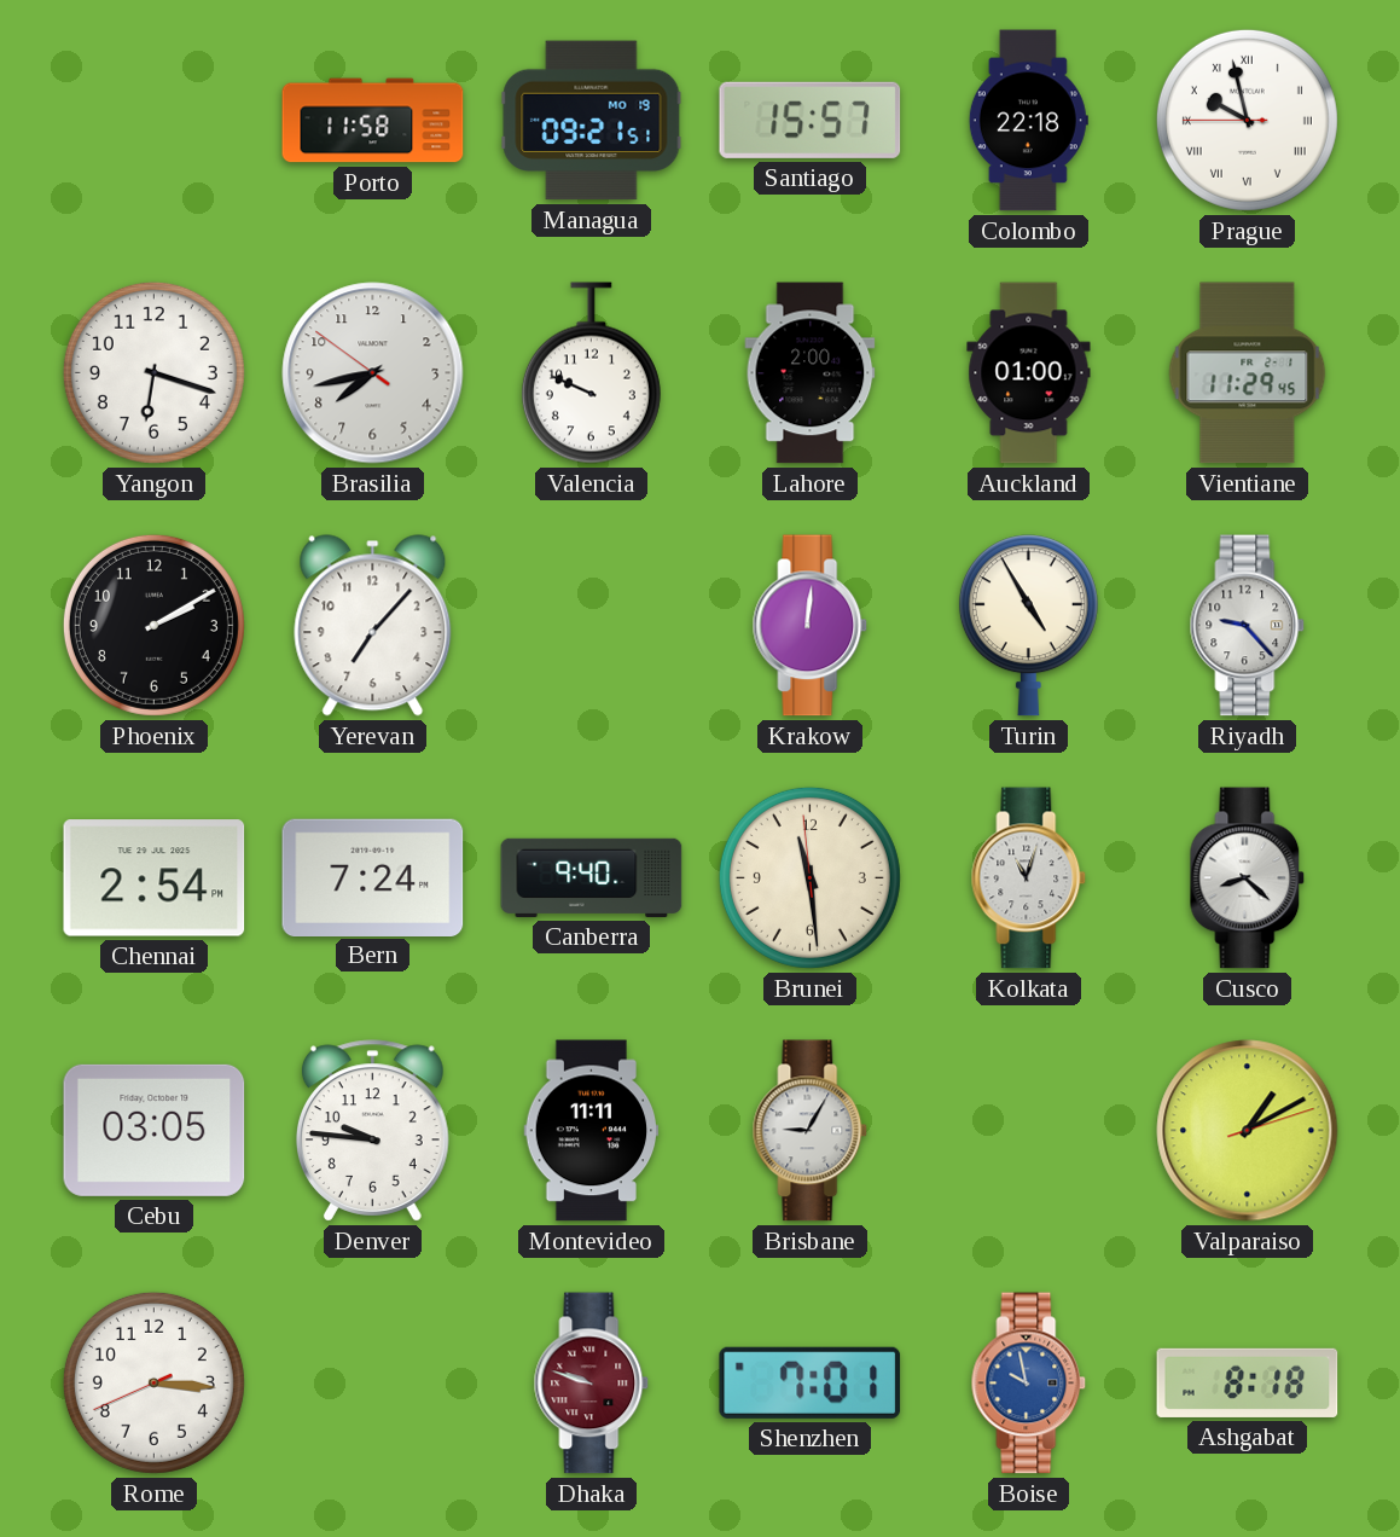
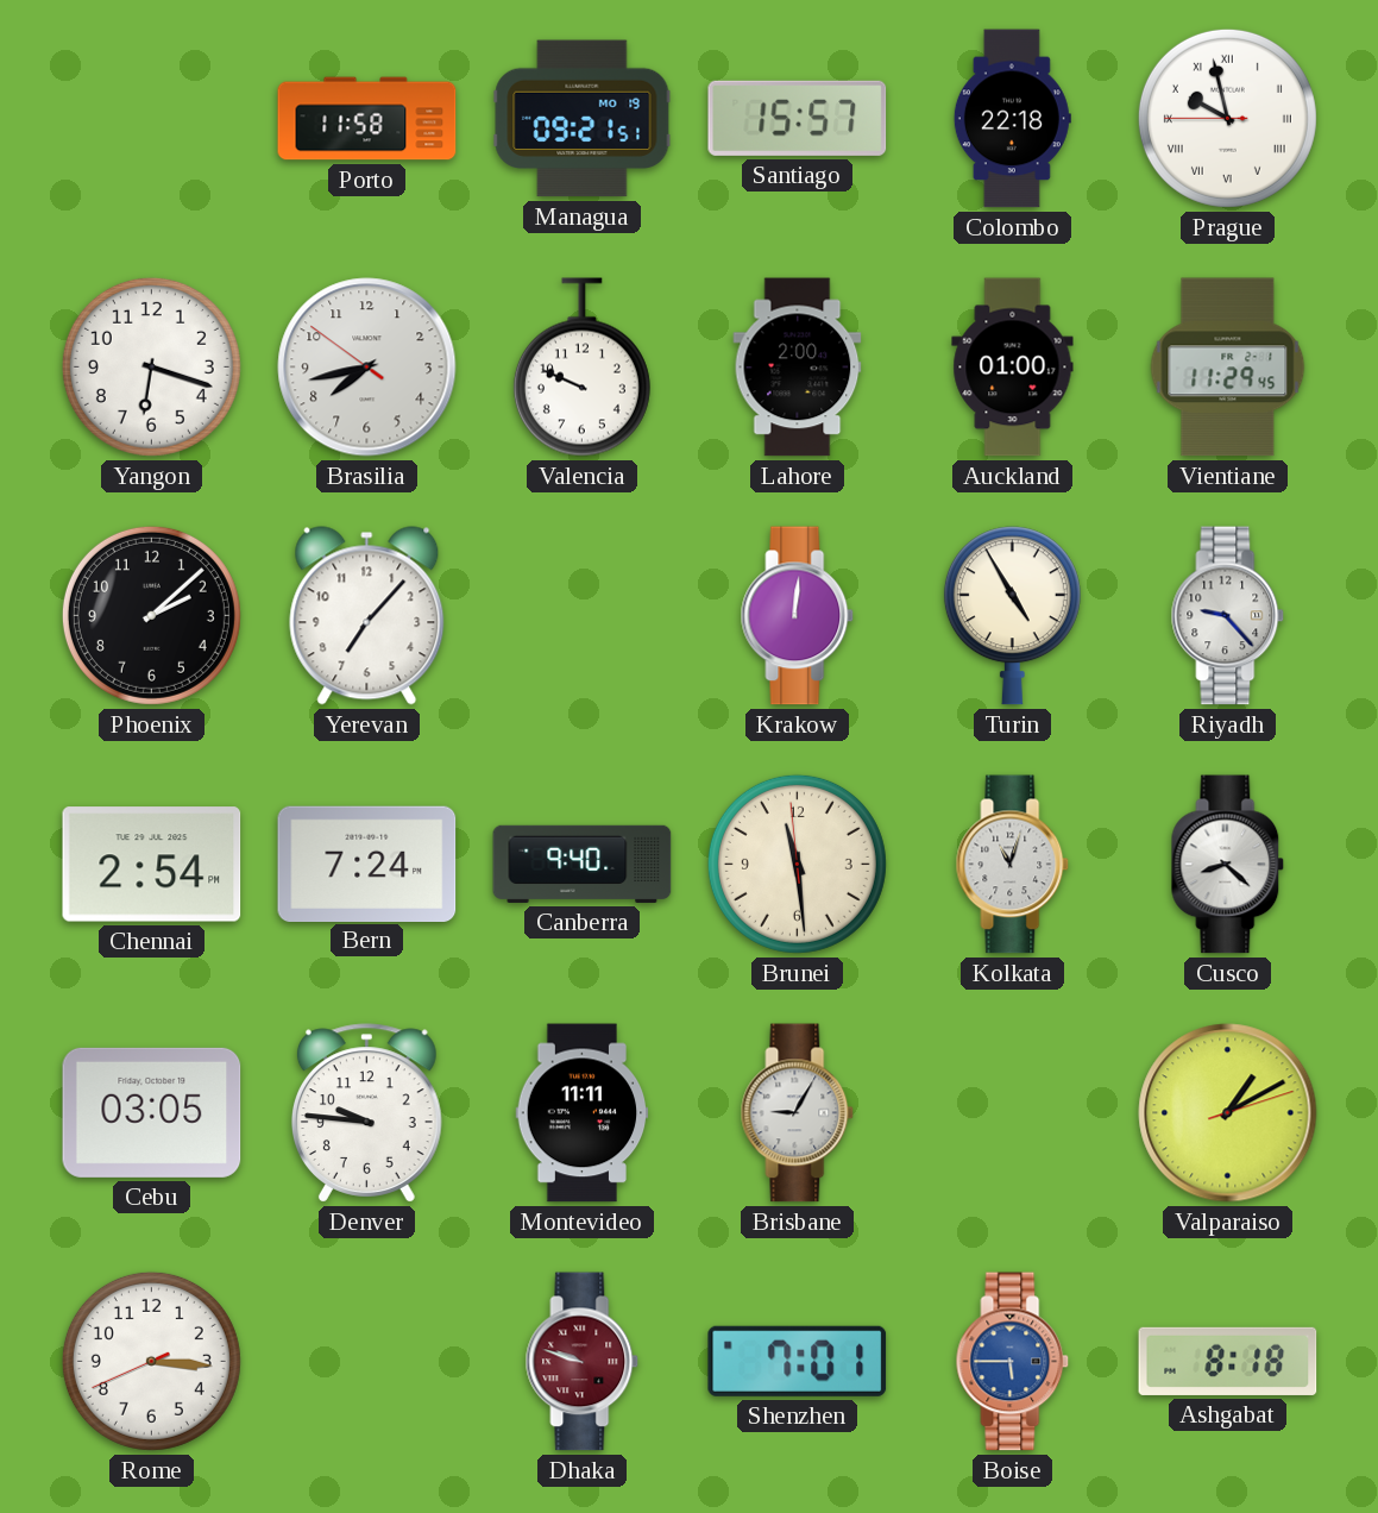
Phoenix: 2:10 -> 2:08 (151, 615)
Boise: 9:58 -> 5:45 (1013, 1362)
